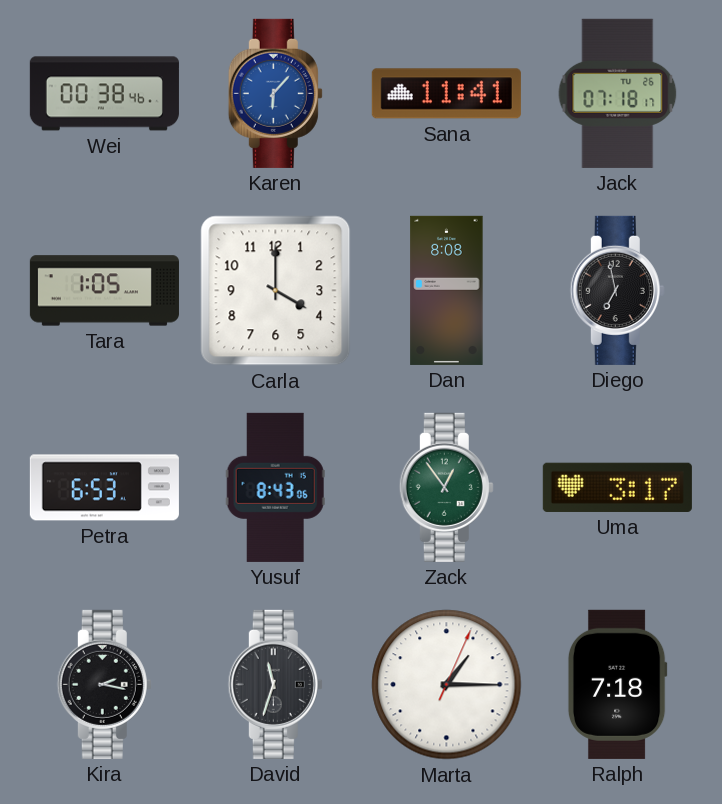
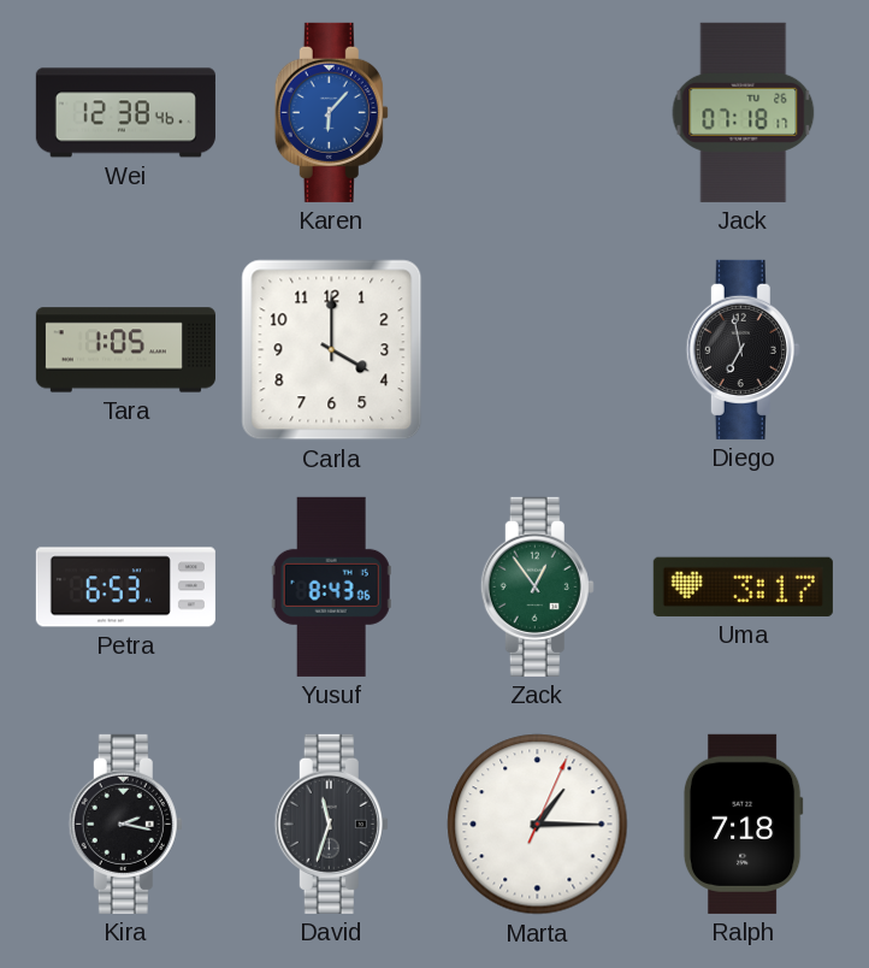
Wei: 00:38 -> 12:38 (125, 113)
Sana: 11:41 -> none (446, 94)
Dan: 8:08 -> none (447, 290)
